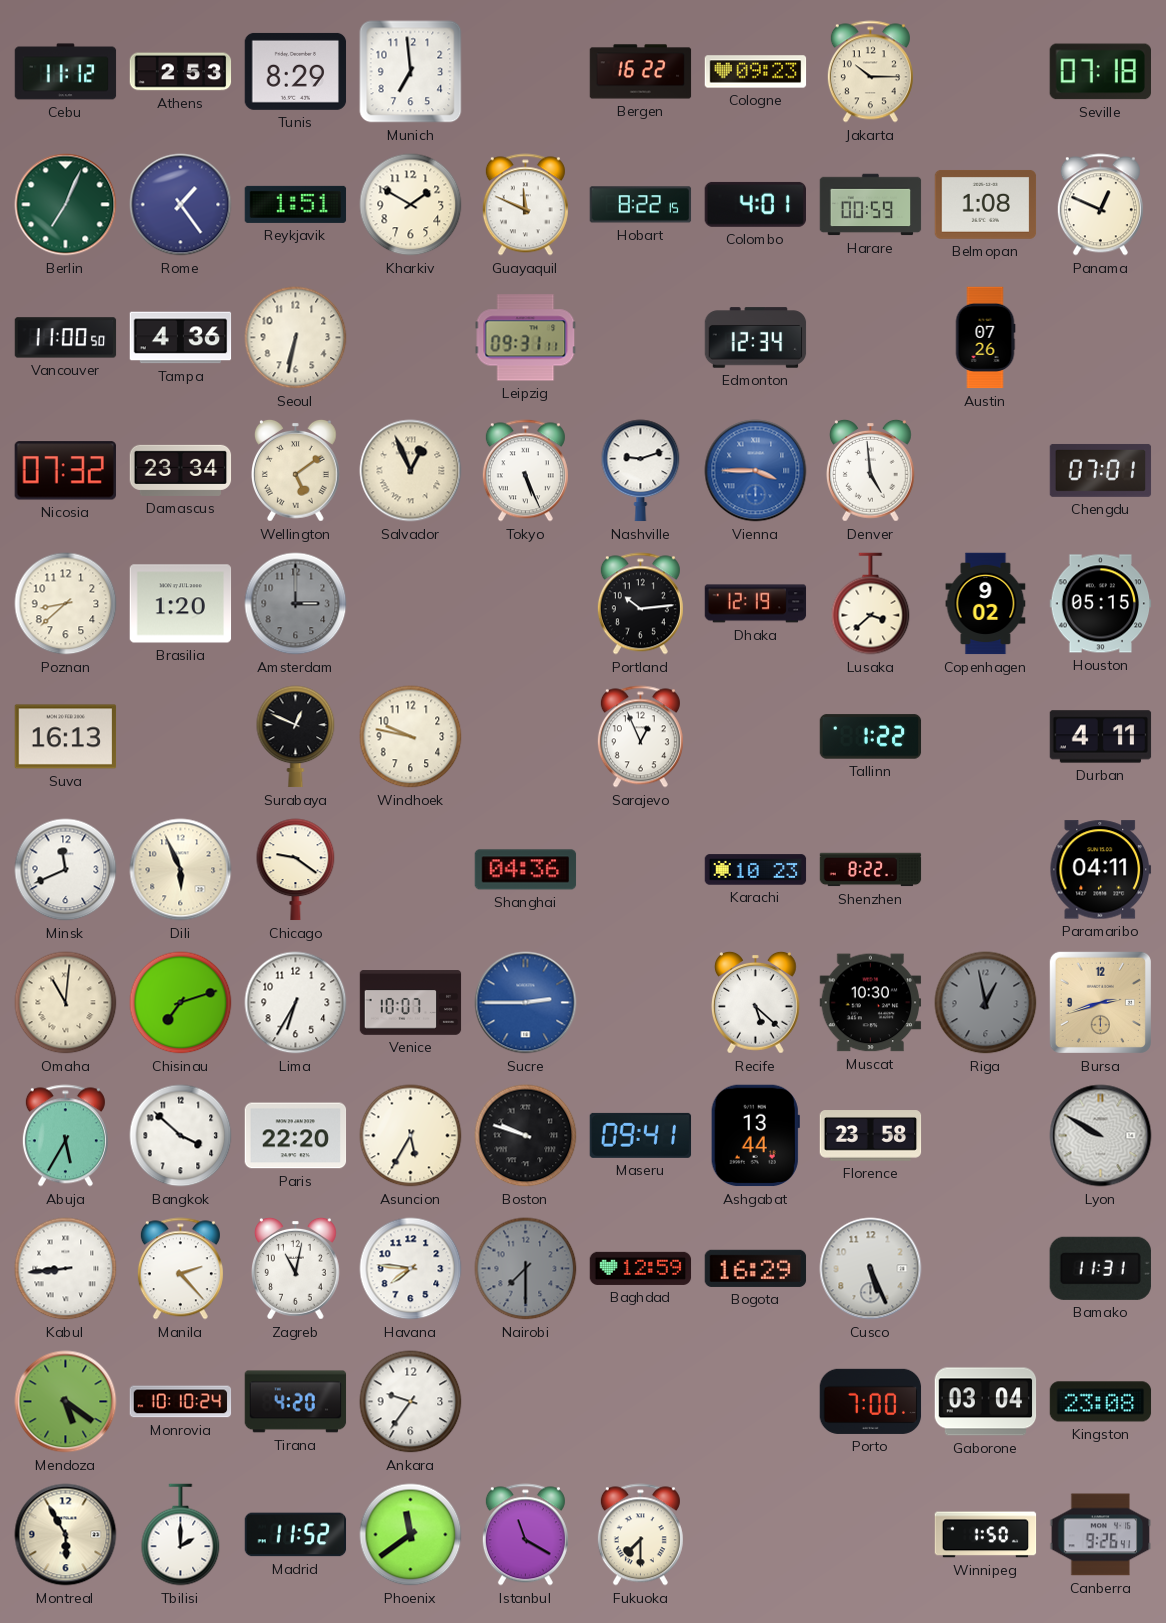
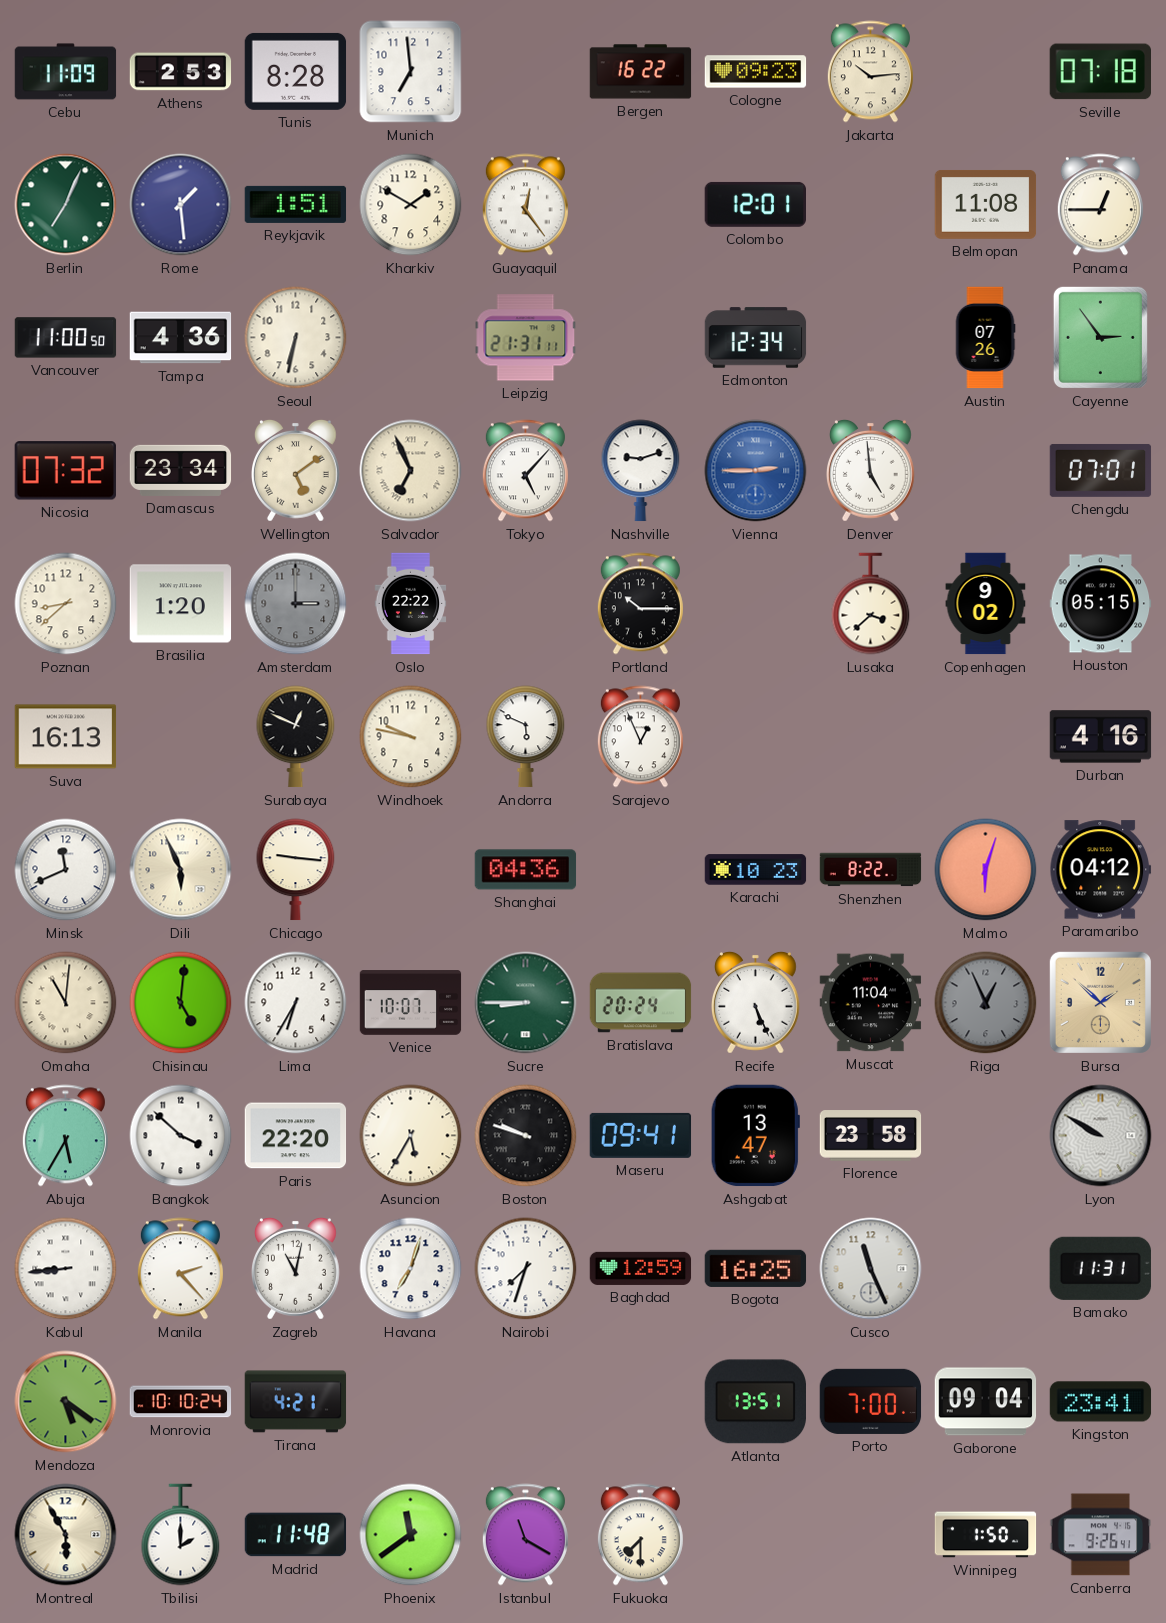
Cebu: 11:12 -> 11:09 (66, 72)
Tunis: 8:29 -> 8:28 (296, 71)
Jakarta: 10:15 -> 10:14 (870, 72)
Rome: 1:24 -> 1:29 (181, 205)
Guayaquil: 11:49 -> 12:24 (525, 205)
Hobart: 8:22 -> none (641, 205)
Colombo: 4:01 -> 12:01 (755, 204)
Harare: 00:59 -> none (871, 205)
Belmopan: 1:08 -> 11:08 (986, 204)
Panama: 12:49 -> 12:45 (1100, 205)
Leipzig: 09:31 -> 21:31 (526, 338)
Cayenne: none -> 2:54 (1100, 337)
Salvador: 12:56 -> 6:56 (411, 471)
Tokyo: 5:26 -> 5:07 (525, 471)
Vienna: 3:45 -> 2:45 (756, 471)
Oslo: none -> 22:22 (411, 604)
Portland: 10:14 -> 10:15 (640, 604)
Dhaka: 12:19 -> none (756, 604)
Andorra: none -> 5:49 (526, 737)
Tallinn: 1:22 -> none (871, 737)
Durban: 4:11 -> 4:16 (1101, 737)
Chicago: 9:21 -> 9:16 (296, 870)
Malmo: none -> 6:03 (986, 870)
Paramaribo: 04:11 -> 04:12 (1100, 870)
Chisinau: 7:12 -> 5:01 (181, 1003)
Sucre: 2:45 -> 8:45 (526, 1003)
Sucre dial: blue -> green (526, 1003)
Bratislava: none -> 20:24 (641, 1003)
Recife: 5:22 -> 5:26 (756, 1002)
Muscat: 10:30 -> 11:04 (871, 1003)
Riga: 12:58 -> 12:56 (986, 1003)
Bursa: 2:42 -> 1:52 (1100, 1002)
Ashgabat: 13:44 -> 13:47 (755, 1136)
Havana: 7:46 -> 7:03 (411, 1269)
Nairobi: 7:30 -> 7:33 (526, 1269)
Nairobi dial: grey -> white (526, 1269)
Bogota: 16:29 -> 16:25 (756, 1268)
Cusco: 5:26 -> 11:26 (871, 1269)
Tirana: 4:20 -> 4:21 (296, 1402)
Ankara: 9:36 -> none (411, 1402)
Atlanta: none -> 13:51 (755, 1402)
Gaborone: 03:04 -> 09:04 (986, 1402)
Kingston: 23:08 -> 23:41 (1101, 1402)
Madrid: 11:52 -> 11:48 (296, 1535)
